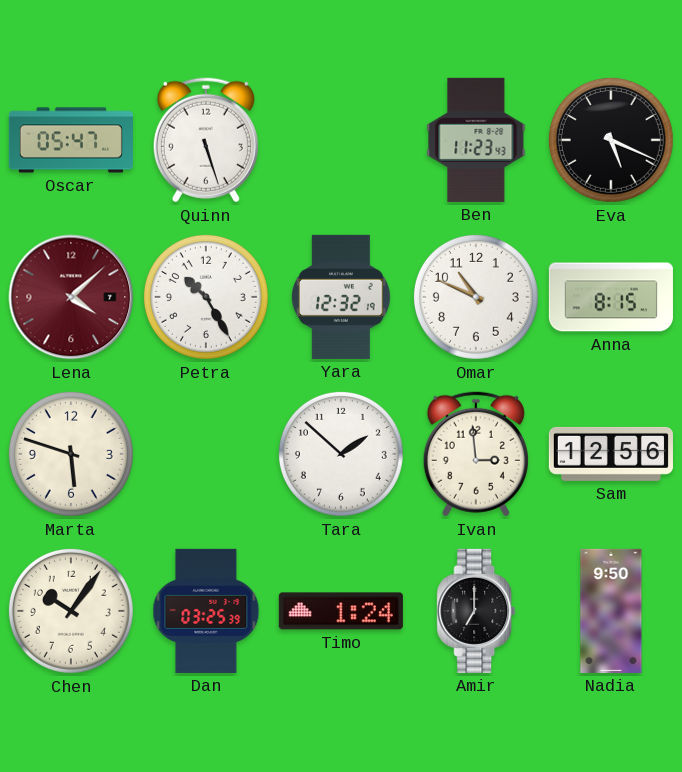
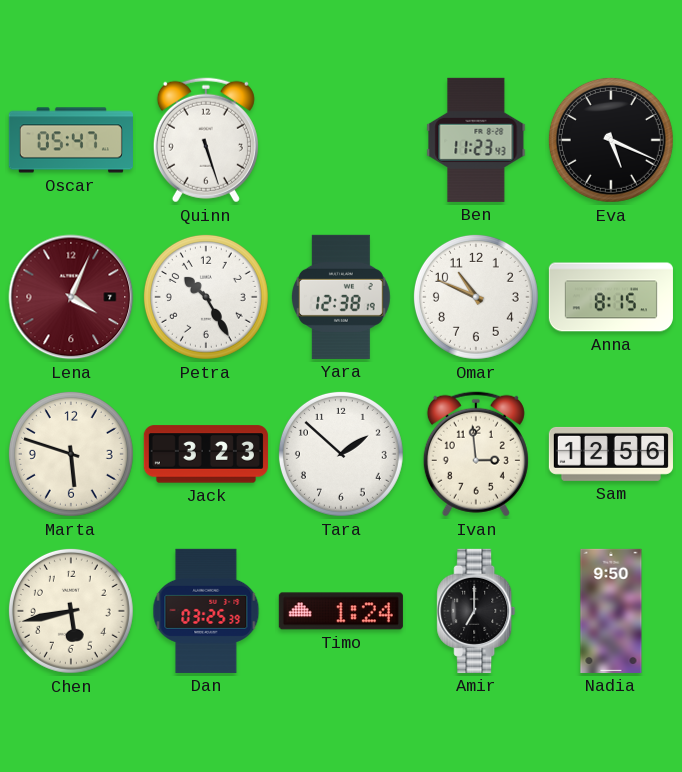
Lena: 4:08 -> 4:04 (71, 297)
Yara: 12:32 -> 12:38 (342, 297)
Jack: none -> 3:23 (206, 454)
Chen: 10:06 -> 5:43 (71, 611)
